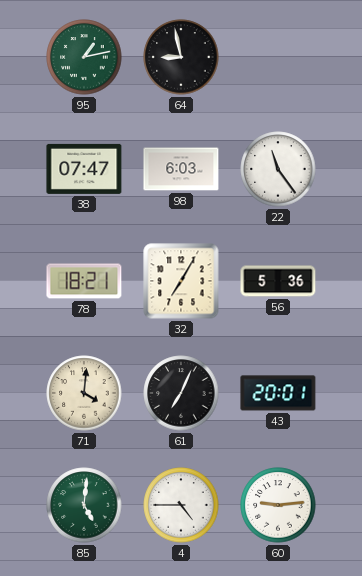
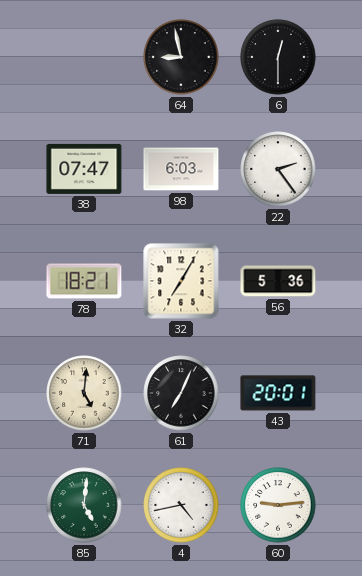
95: 1:13 -> none (84, 57)
6: none -> 12:30 (278, 57)
22: 11:24 -> 2:24 (278, 169)
71: 4:01 -> 5:01 (84, 393)
4: 4:45 -> 4:43 (181, 505)
